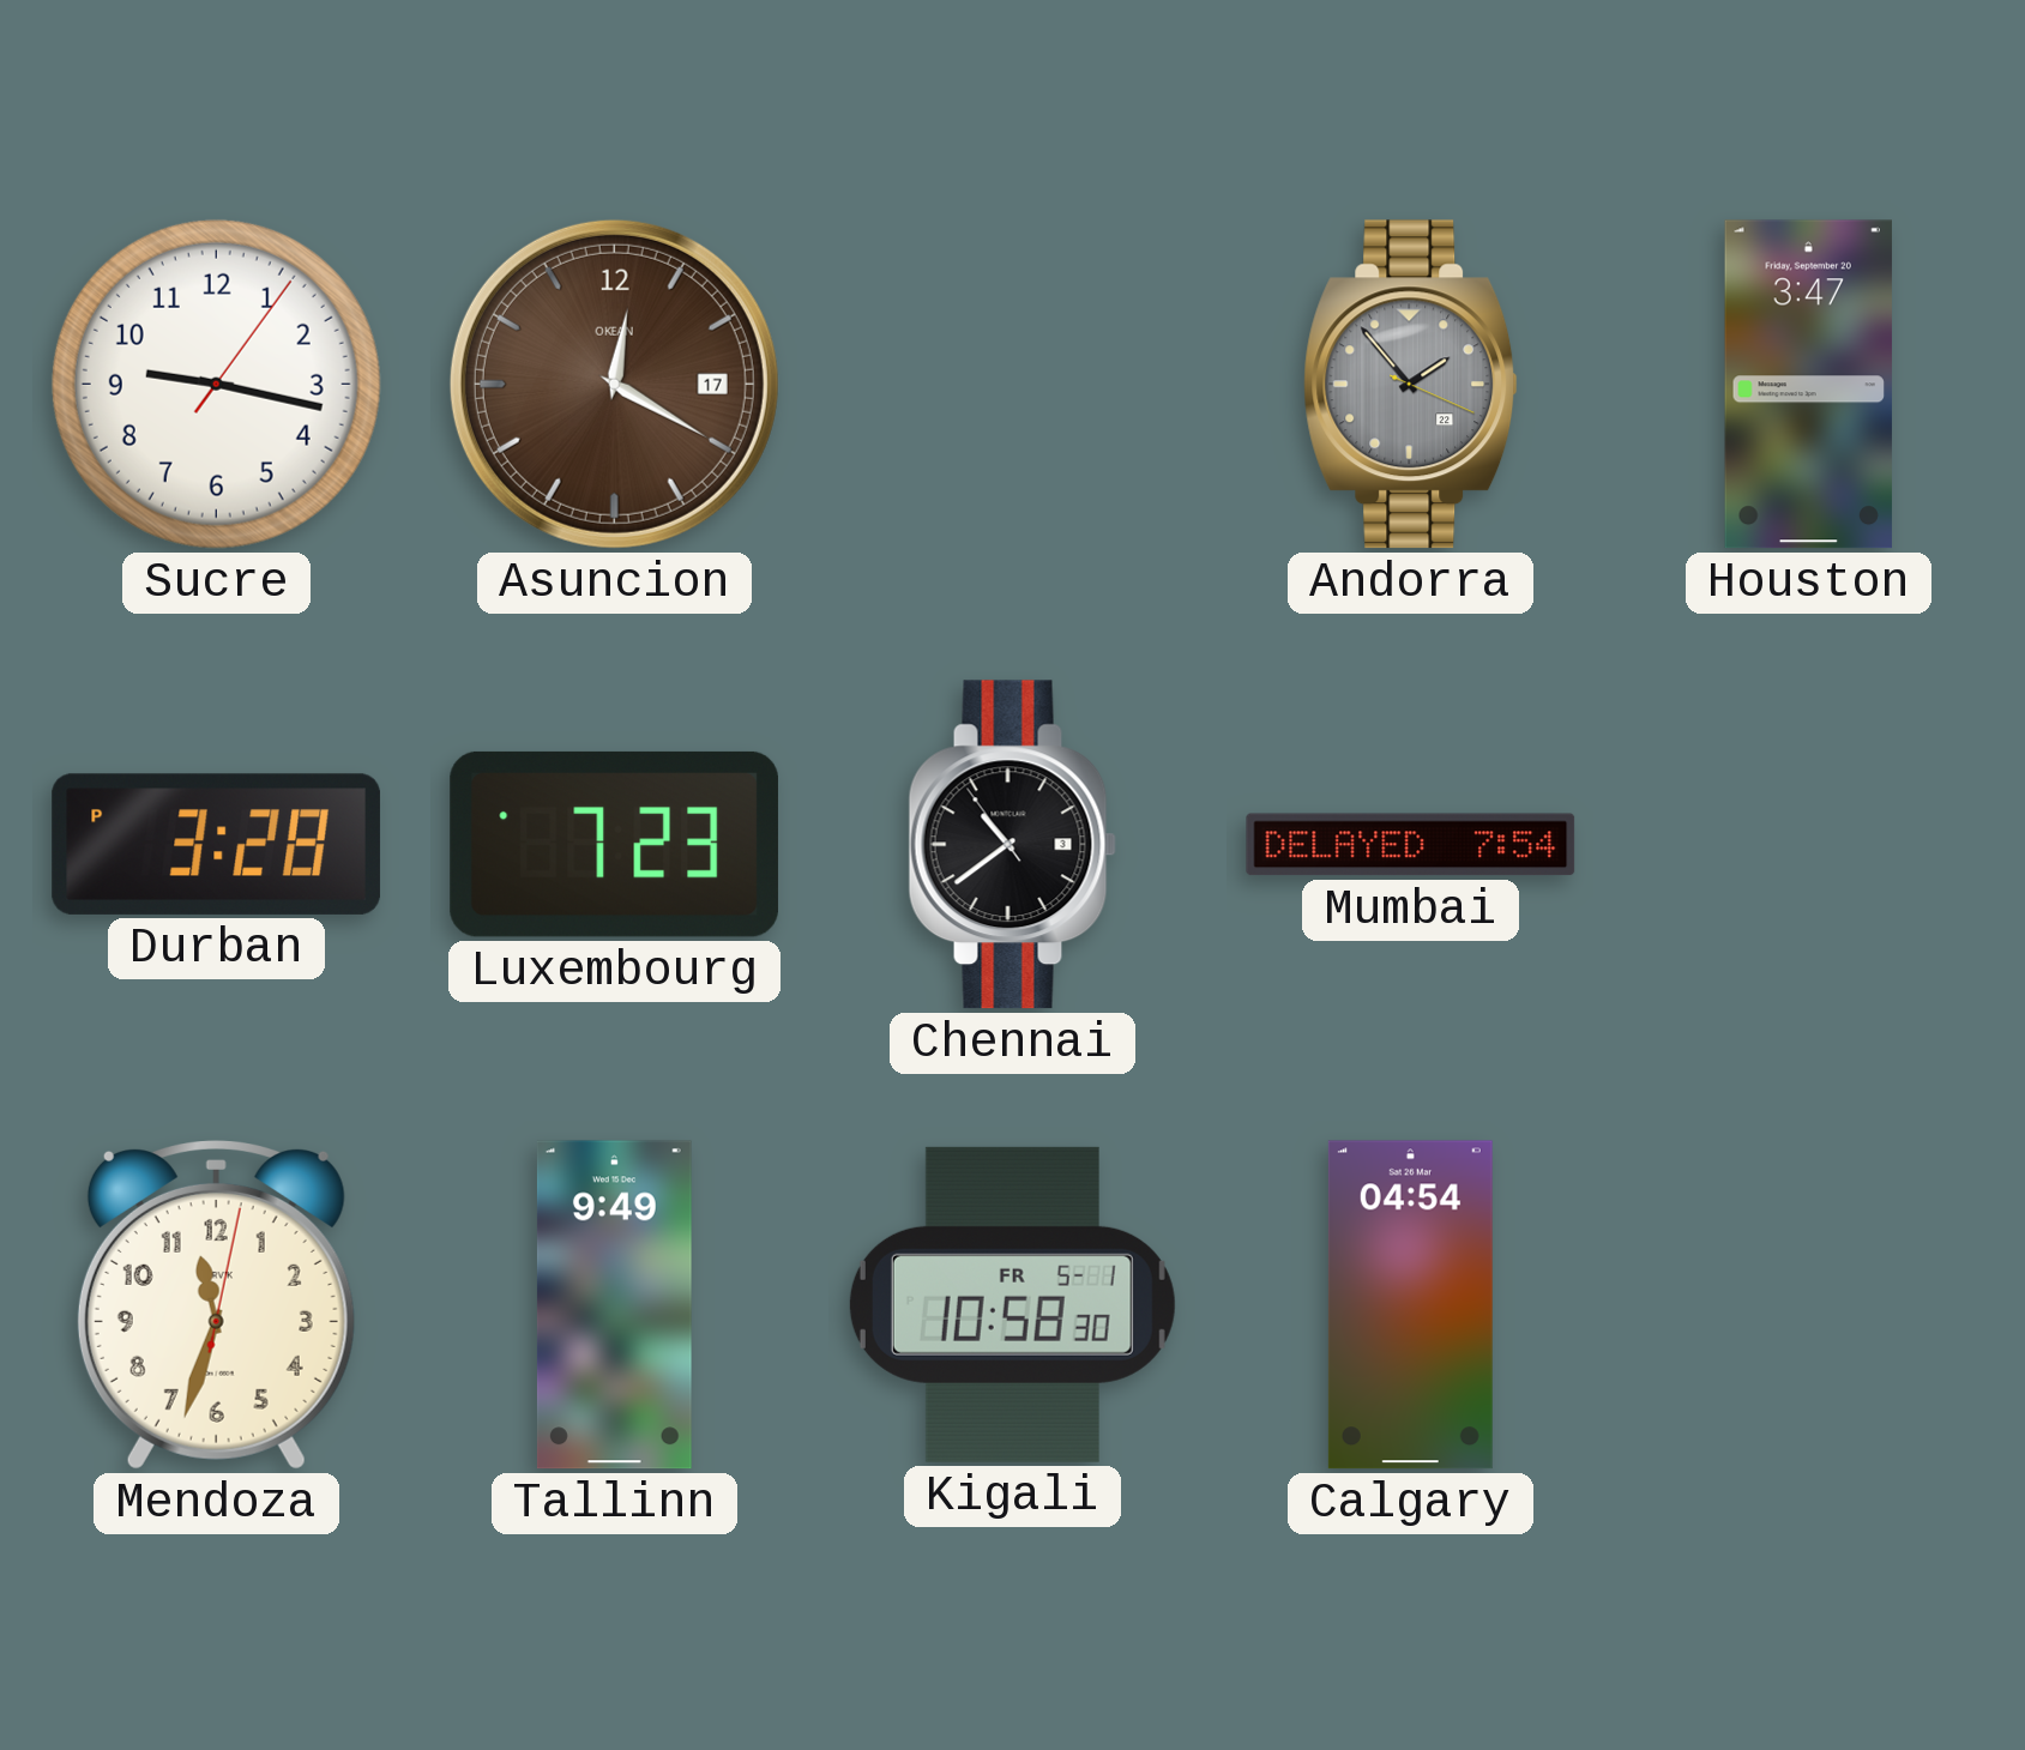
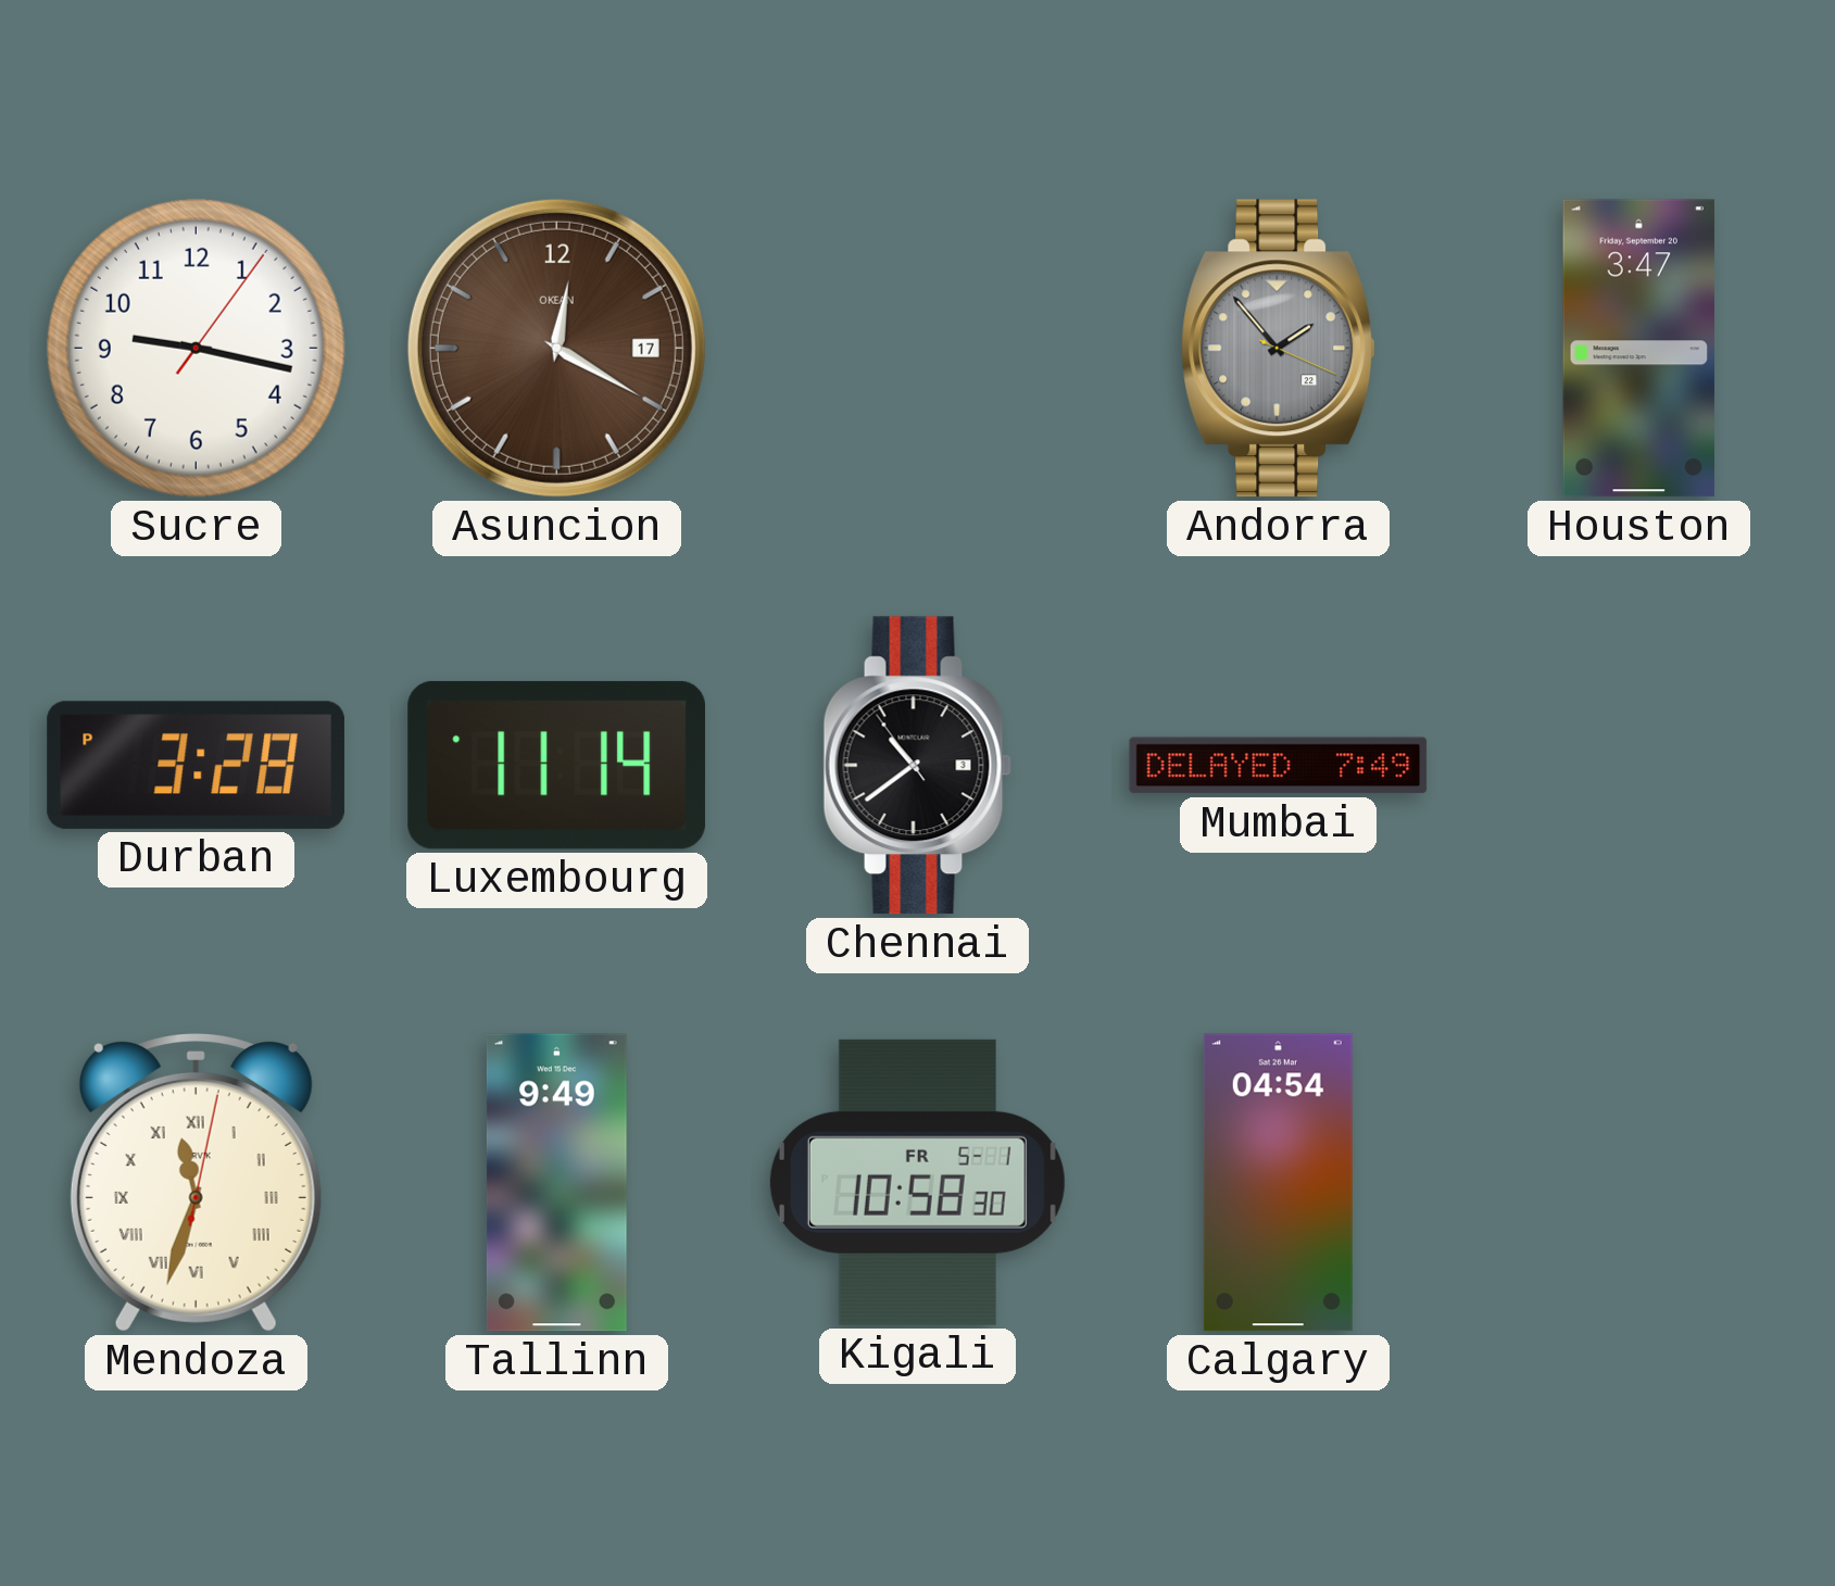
Luxembourg: 7:23 -> 11:14 (556, 765)
Mumbai: 7:54 -> 7:49 (1279, 766)
Mendoza numerals: Arabic -> Roman (196, 1183)
